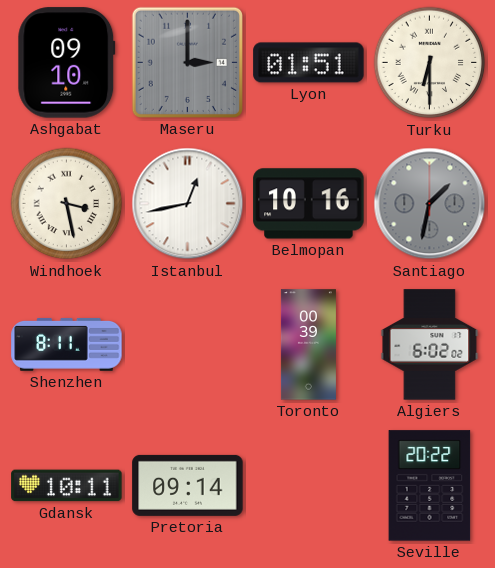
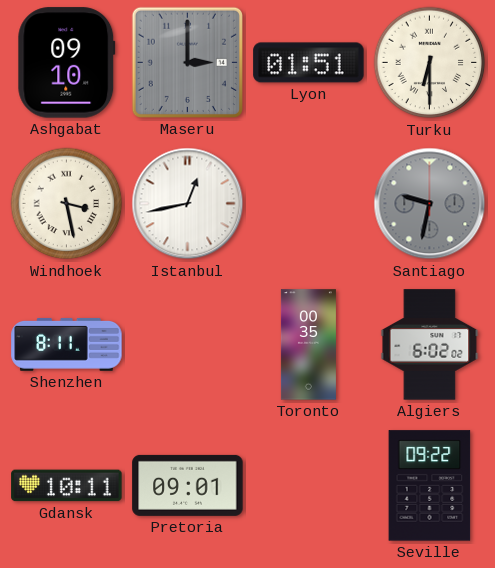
Belmopan: 10:16 -> none (309, 204)
Santiago: 1:32 -> 9:32 (430, 204)
Toronto: 00:39 -> 00:35 (308, 345)
Pretoria: 09:14 -> 09:01 (188, 485)
Seville: 20:22 -> 09:22 (430, 486)
